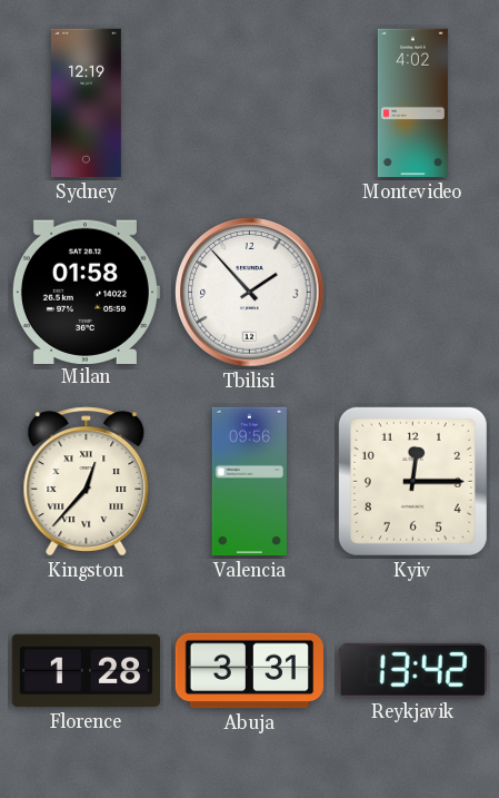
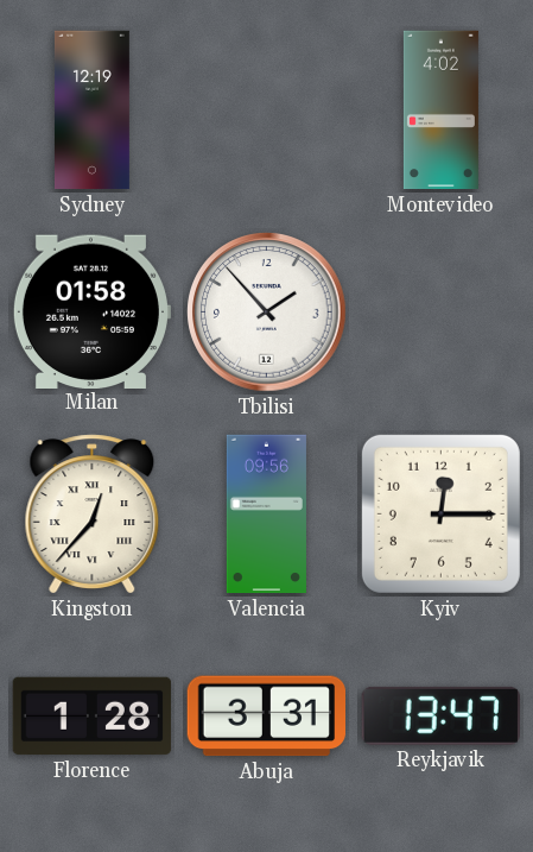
Reykjavik: 13:42 -> 13:47 (440, 715)
